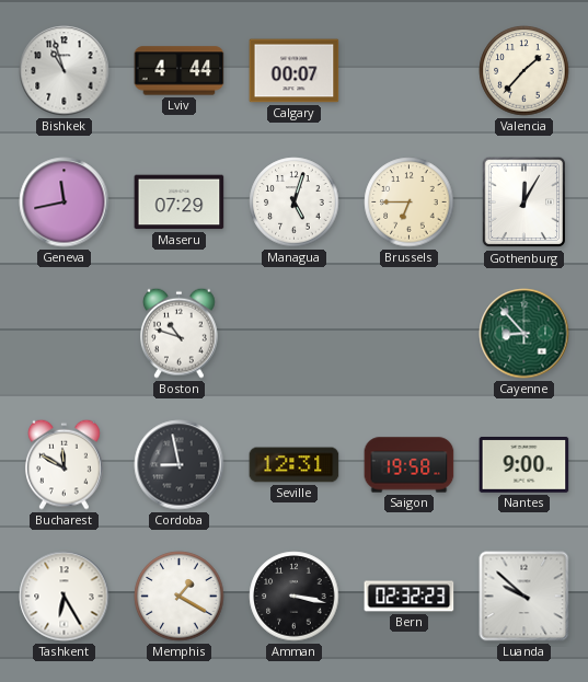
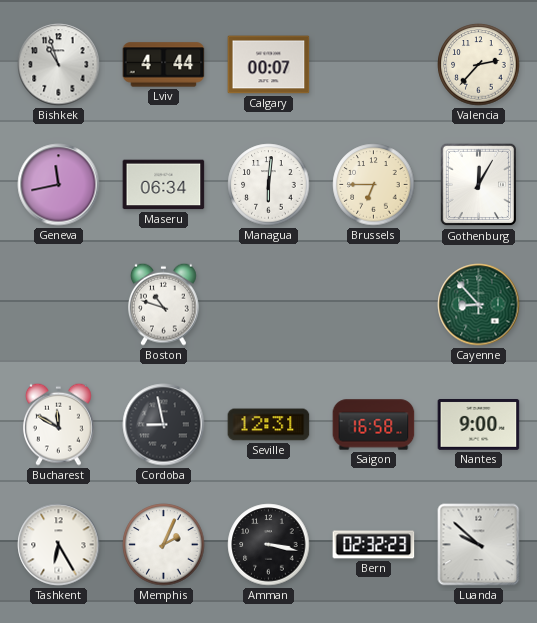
Valencia: 1:37 -> 2:37 (479, 65)
Maseru: 07:29 -> 06:34 (164, 185)
Managua: 5:03 -> 6:01 (269, 185)
Saigon: 19:58 -> 16:58 (374, 425)
Memphis: 1:20 -> 2:04 (164, 545)
